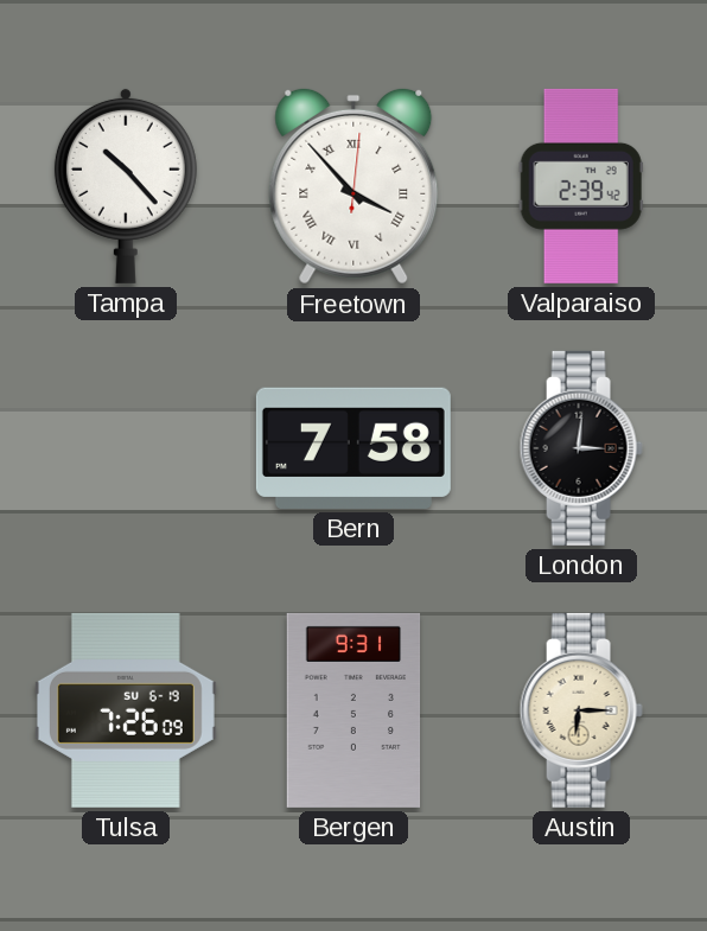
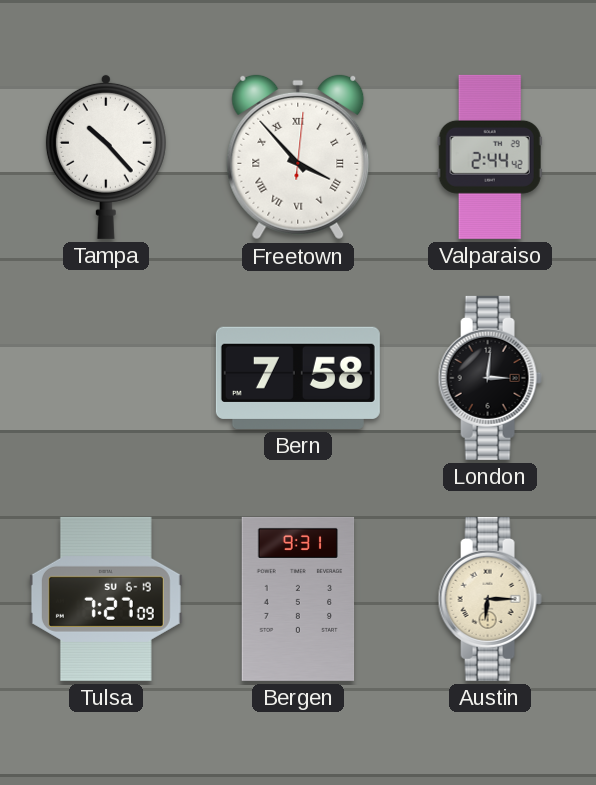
Valparaiso: 2:39 -> 2:44 (490, 157)
Tulsa: 7:26 -> 7:27 (106, 599)
